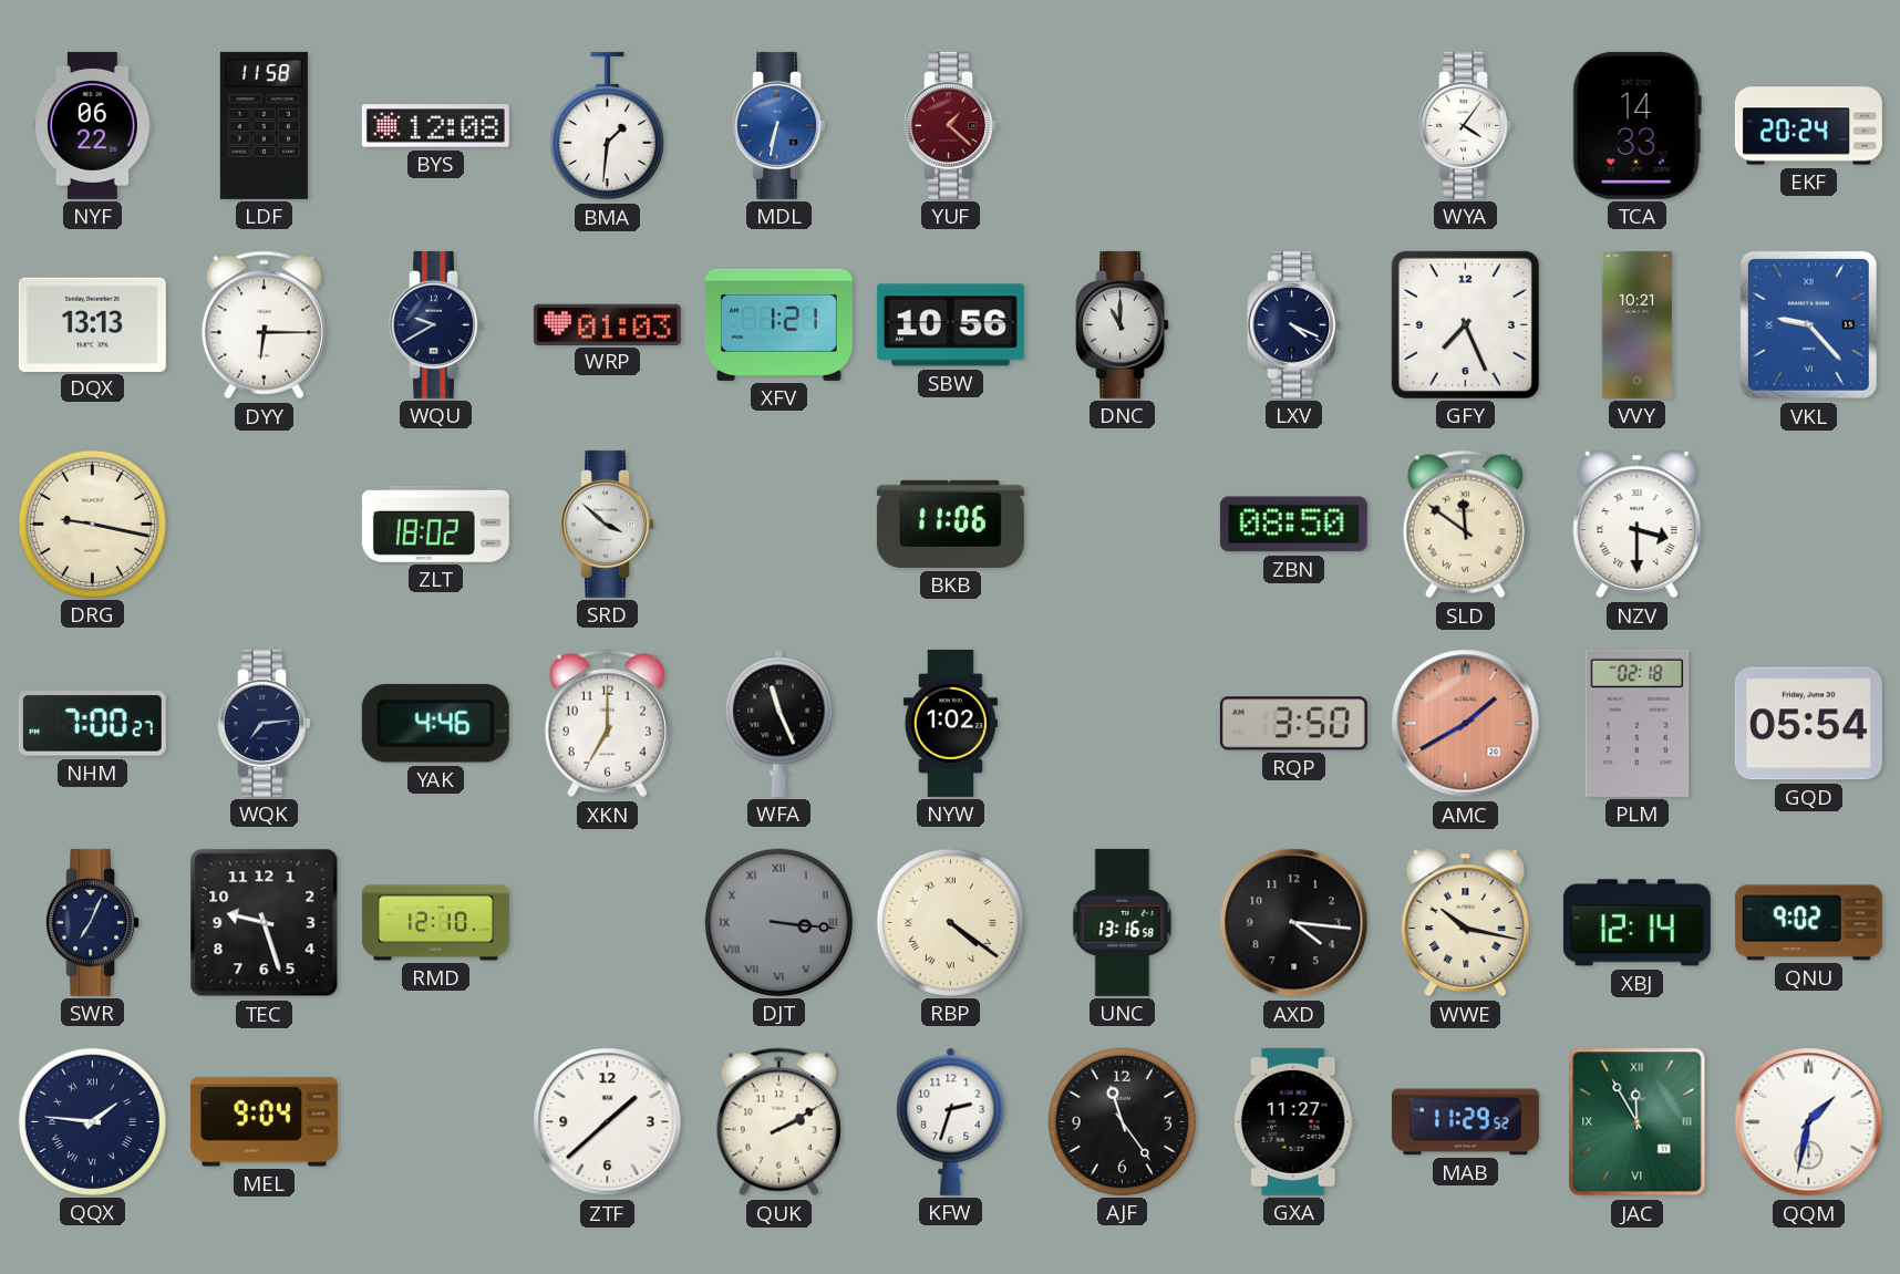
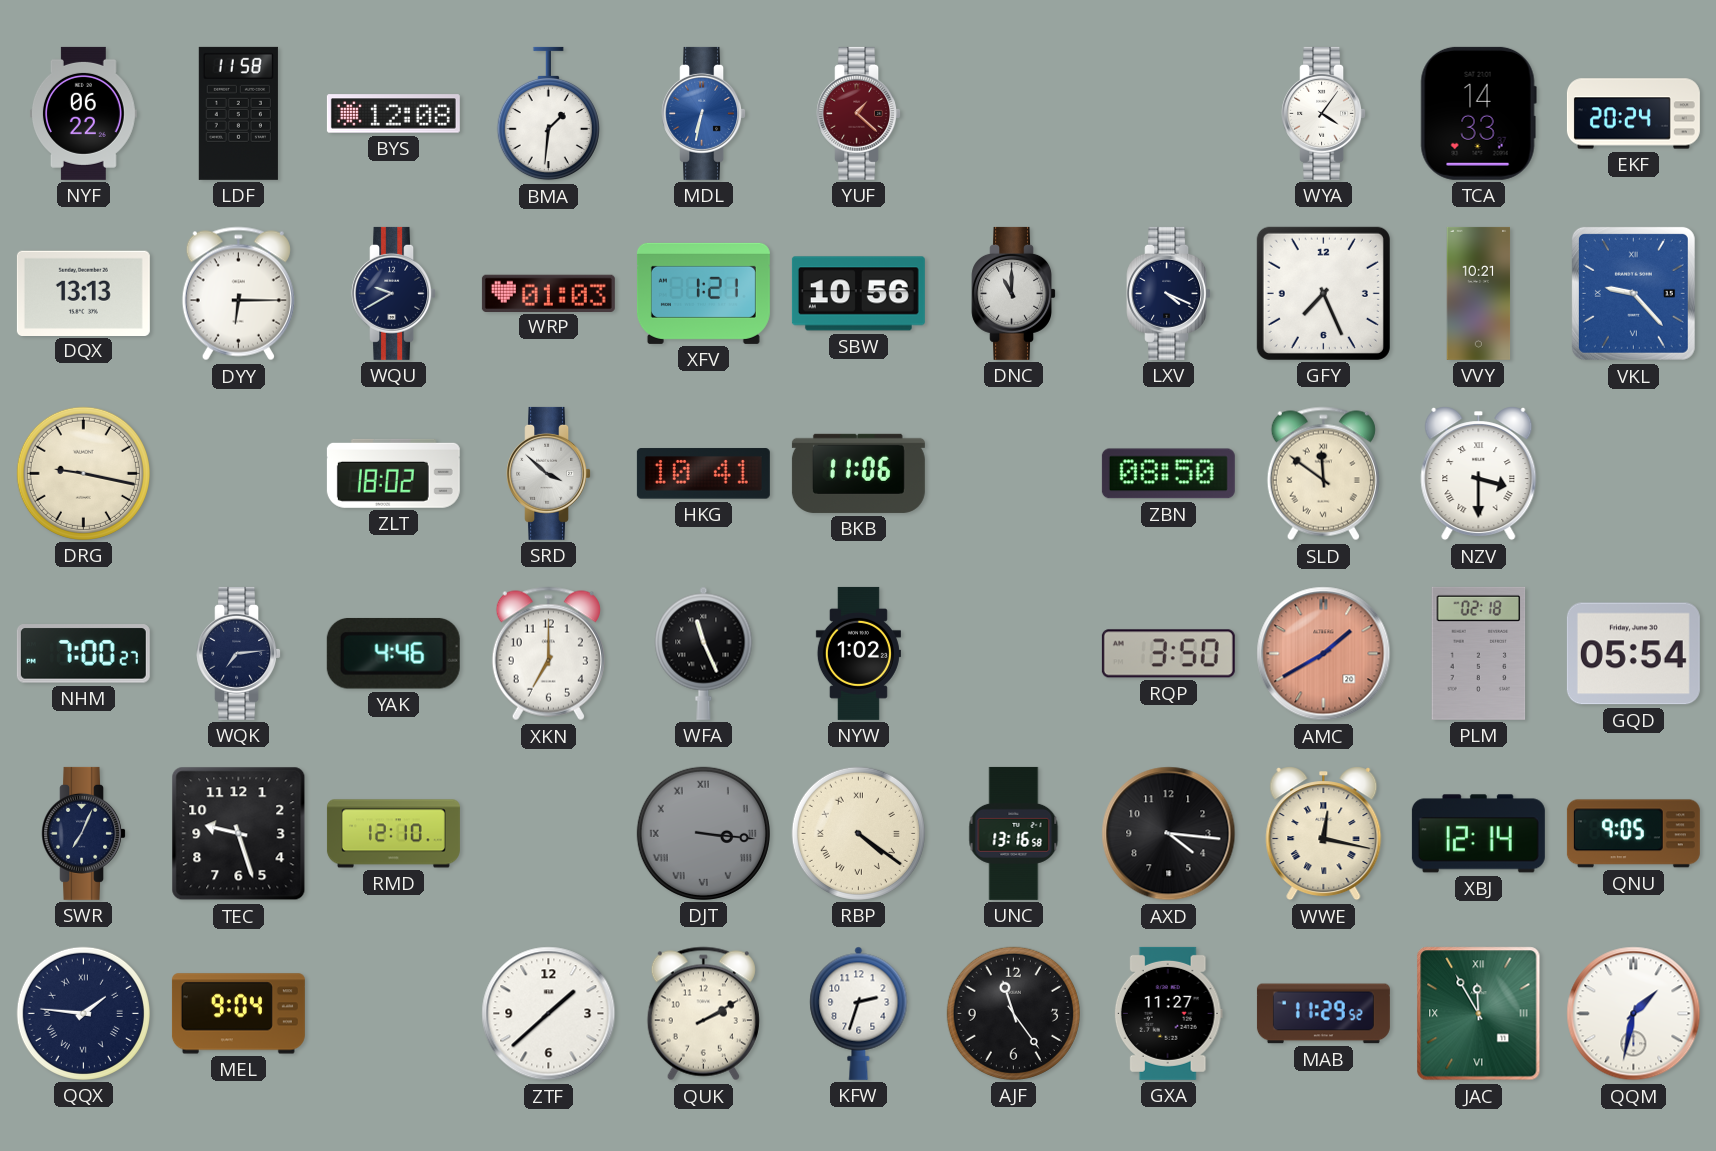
HKG: none -> 10:41 (703, 474)
WWE: 10:17 -> 12:17 (1324, 834)
QNU: 9:02 -> 9:05 (1633, 834)
